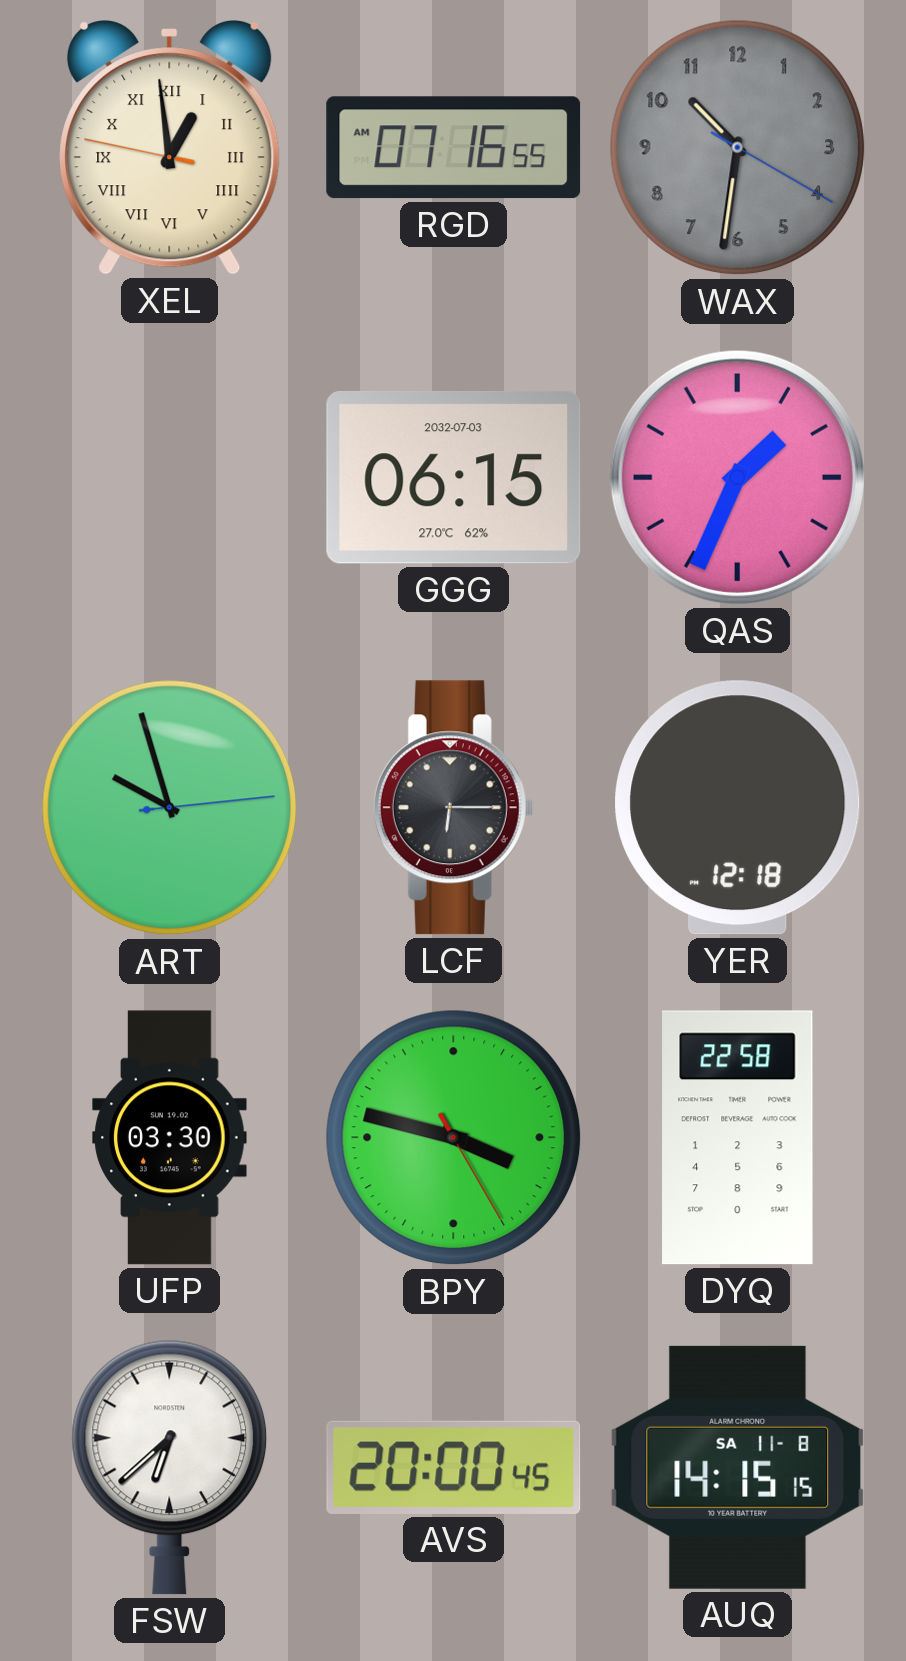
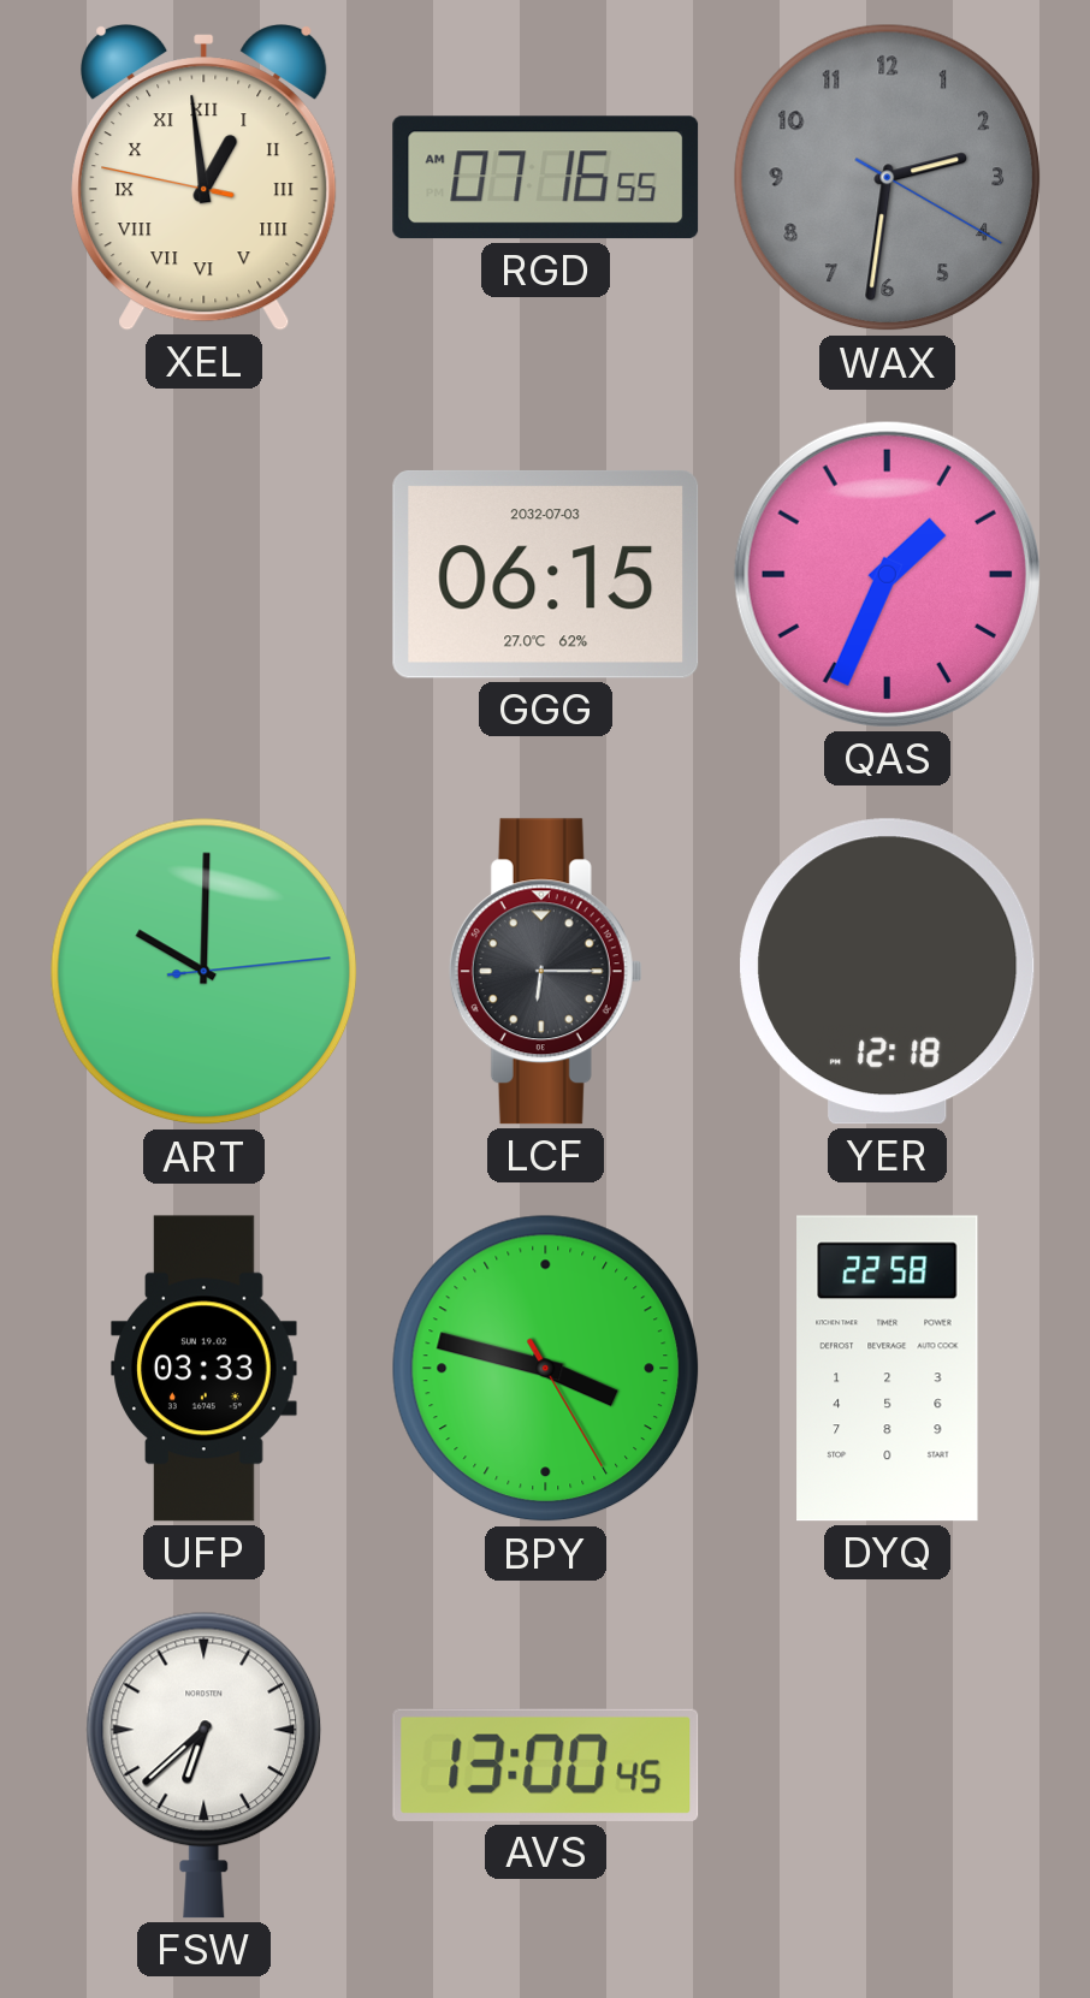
WAX: 10:31 -> 2:31 (888, 178)
ART: 9:57 -> 10:00 (205, 972)
UFP: 03:30 -> 03:33 (205, 1369)
AVS: 20:00 -> 13:00 (546, 1765)
AUQ: 14:15 -> none (738, 1467)
